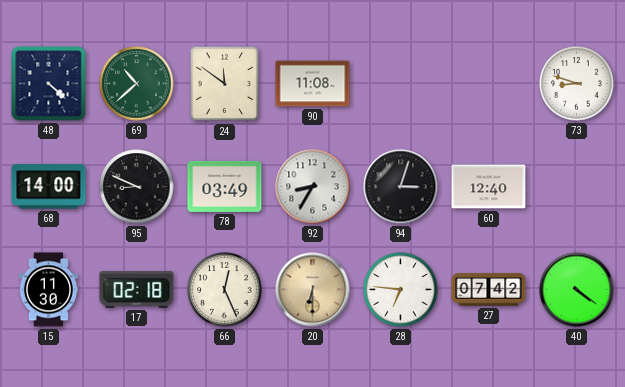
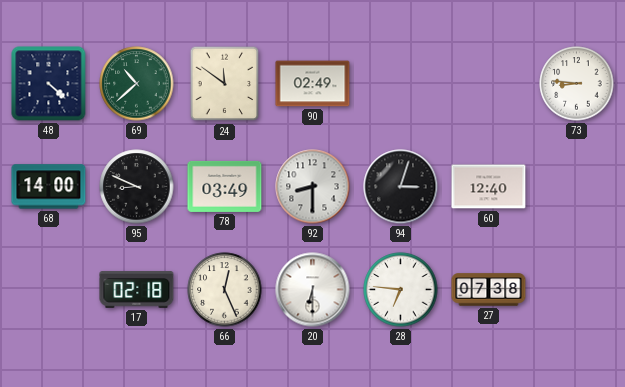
90: 11:08 -> 02:49 (313, 84)
73: 8:48 -> 8:46 (577, 84)
92: 8:35 -> 8:30 (313, 187)
15: 11:30 -> none (48, 290)
20 dial: champagne -> white (313, 290)
27: 07:42 -> 07:38 (489, 290)
40: 4:21 -> none (577, 290)
